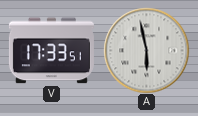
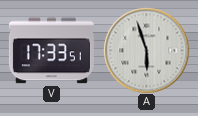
A: 5:58 -> 5:57 (146, 50)
